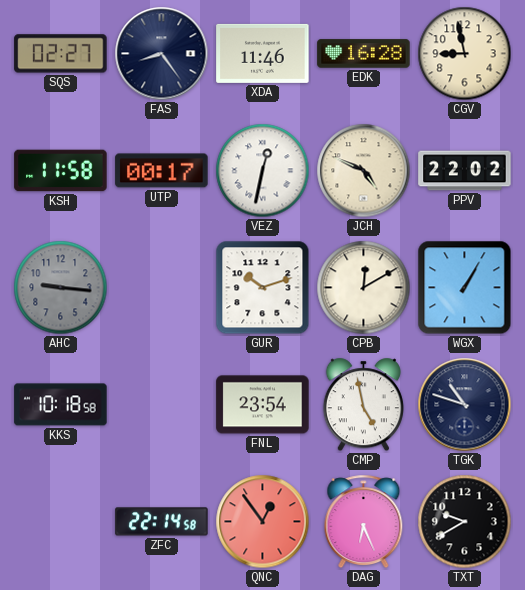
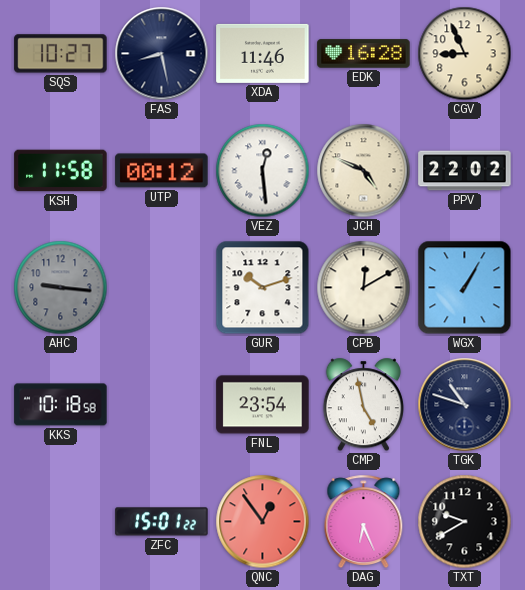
SQS: 02:27 -> 10:27 (61, 54)
FAS: 8:24 -> 8:28 (162, 54)
CGV: 8:58 -> 8:56 (465, 54)
UTP: 00:17 -> 00:12 (162, 171)
VEZ: 12:32 -> 12:29 (263, 171)
ZFC: 22:14 -> 15:01 (162, 522)
